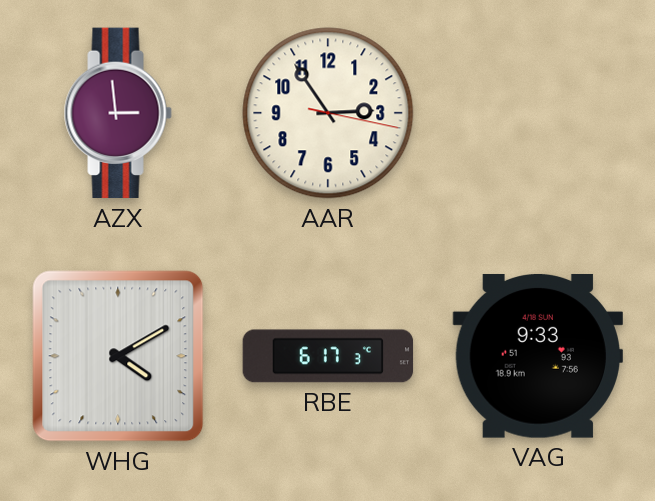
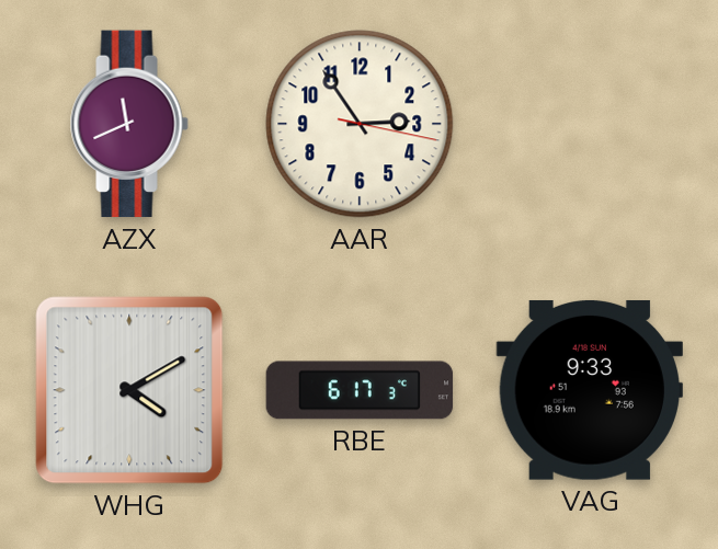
AZX: 2:59 -> 11:41 (129, 124)
